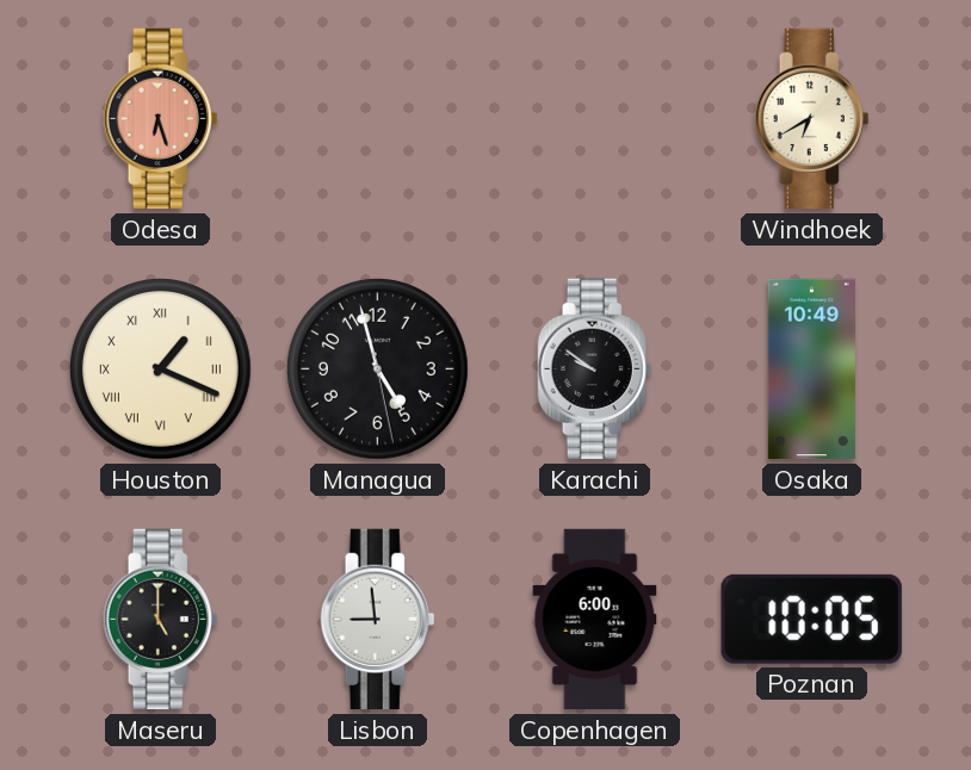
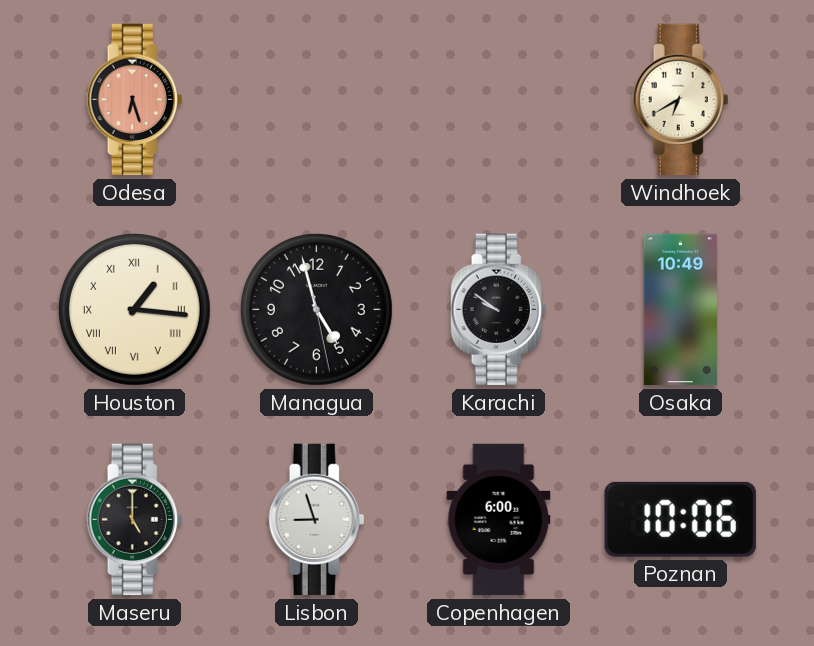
Houston: 1:19 -> 1:16 (134, 309)
Lisbon: 8:59 -> 8:57 (317, 520)
Poznan: 10:05 -> 10:06 (680, 519)
